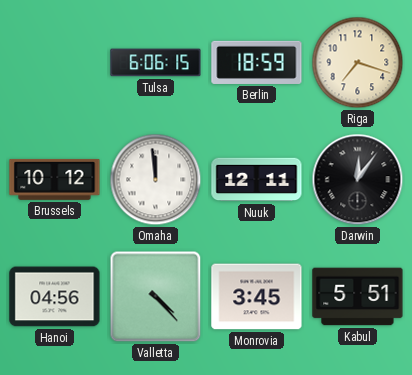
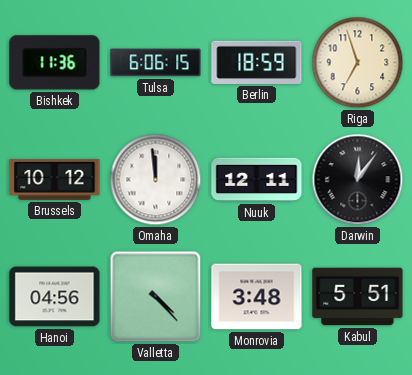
Bishkek: none -> 11:36 (55, 63)
Riga: 7:18 -> 6:57 (358, 63)
Monrovia: 3:45 -> 3:48 (257, 297)
